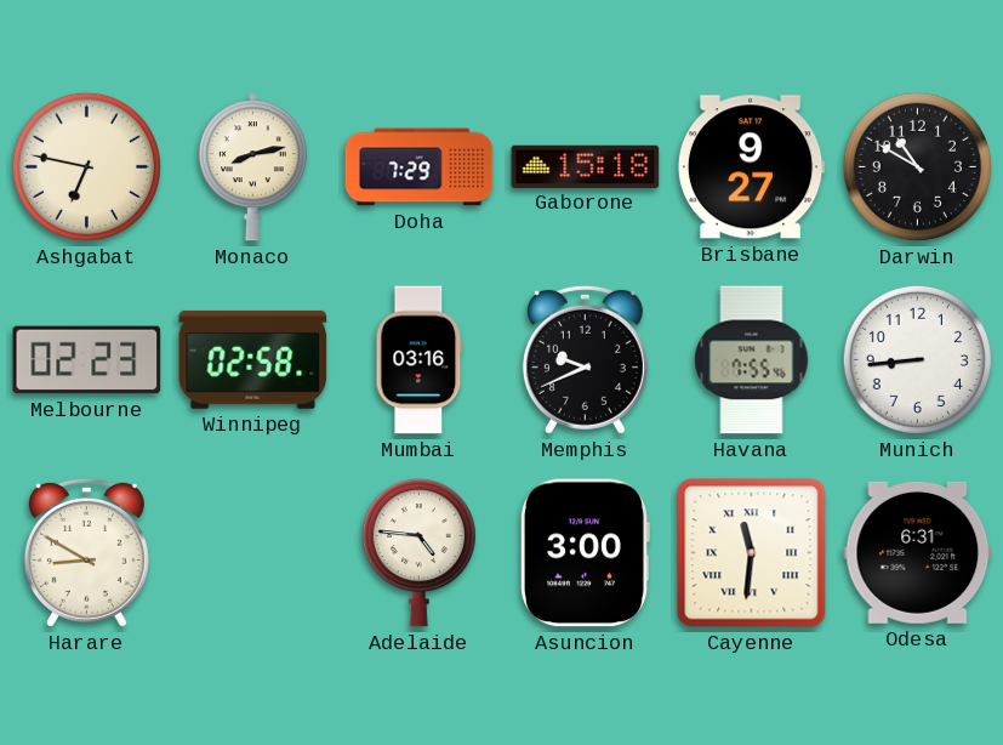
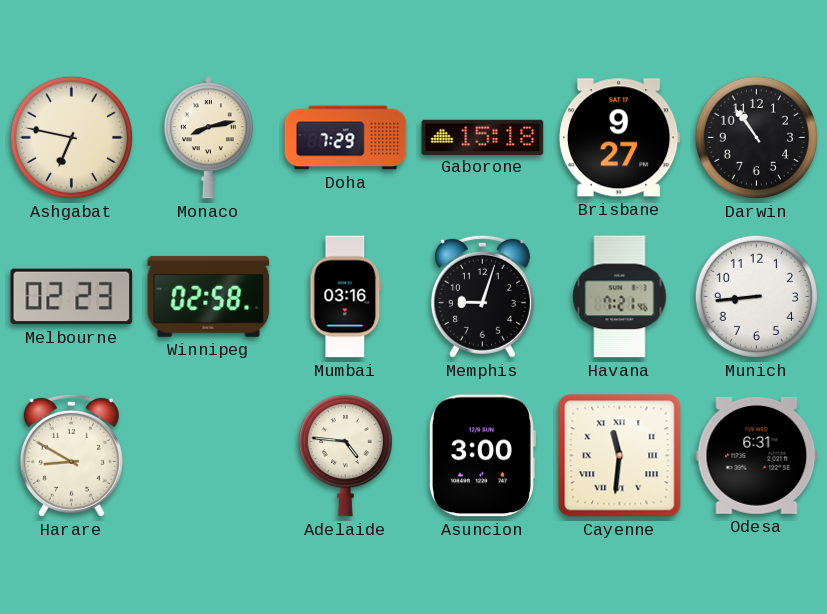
Darwin: 10:50 -> 10:54 (756, 137)
Memphis: 9:41 -> 9:03 (482, 296)
Havana: 7:55 -> 7:21 (620, 297)
